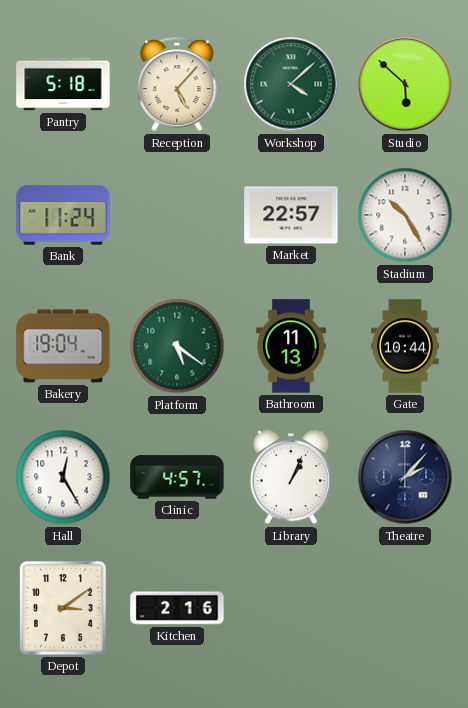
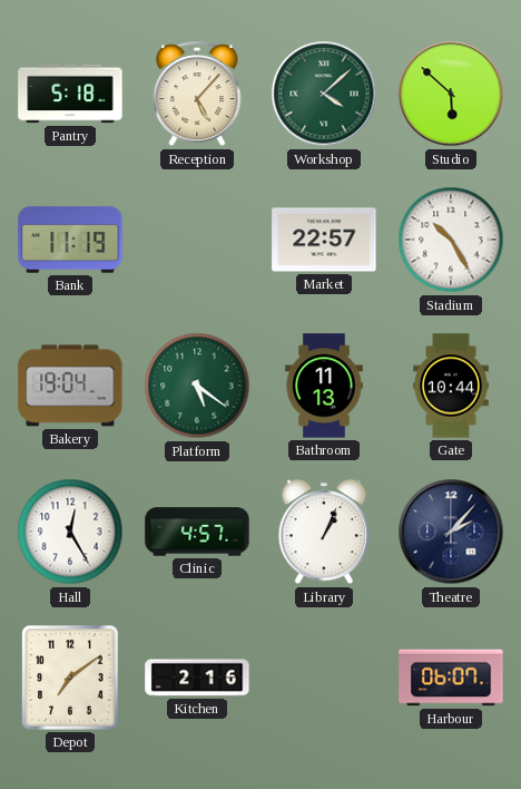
Bank: 11:24 -> 11:19 (70, 240)
Depot: 3:09 -> 7:09 (70, 678)
Harbour: none -> 06:07 (451, 678)
